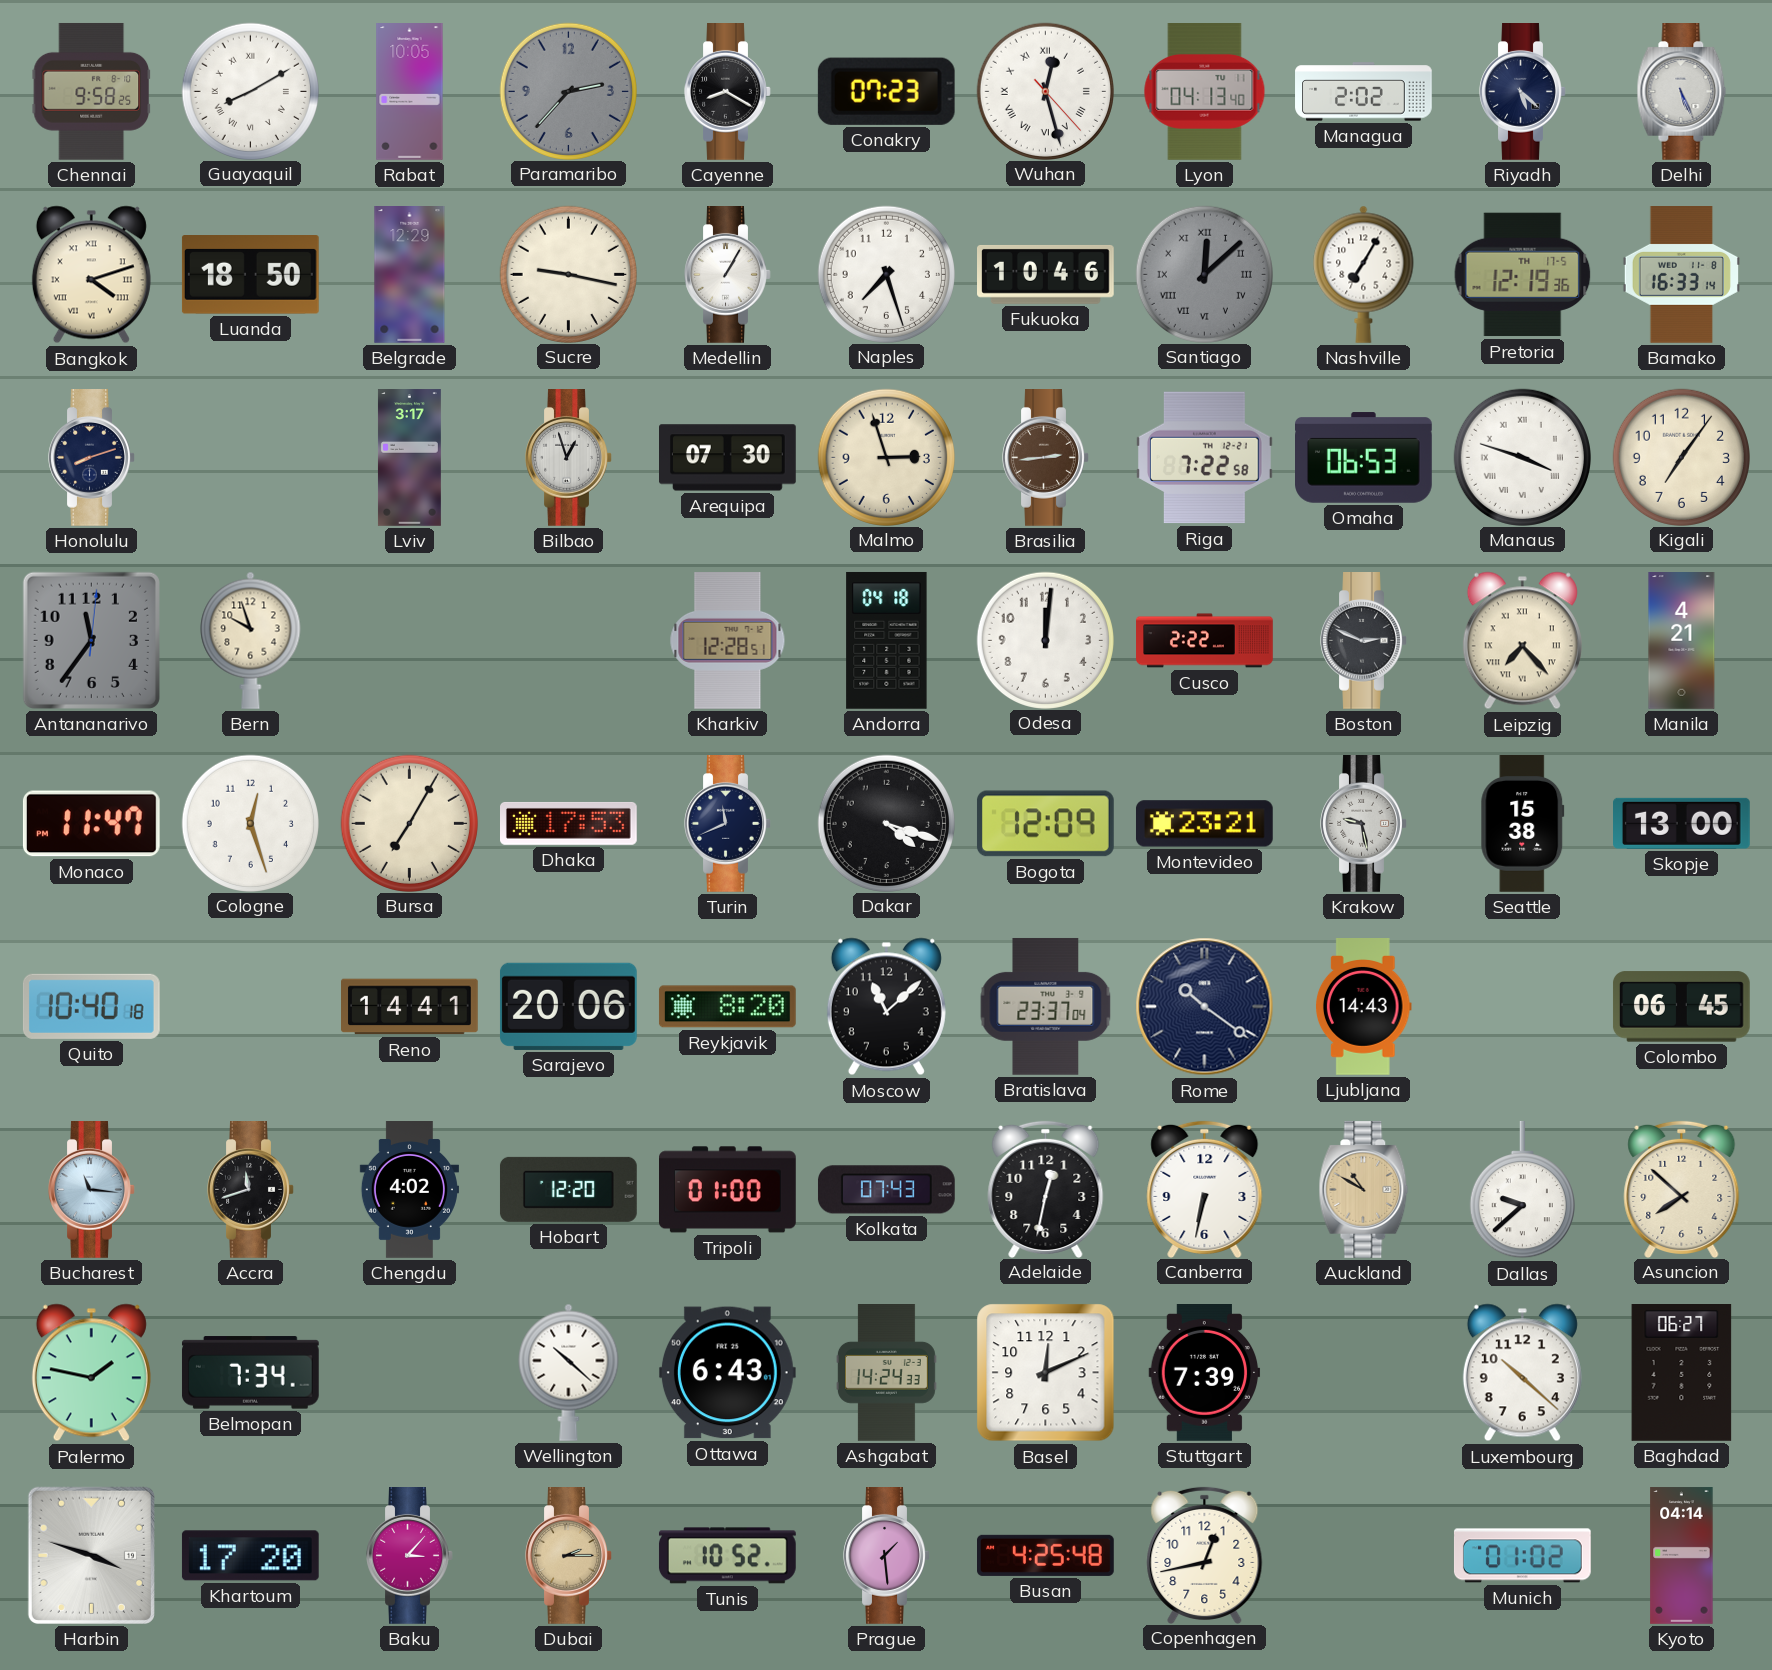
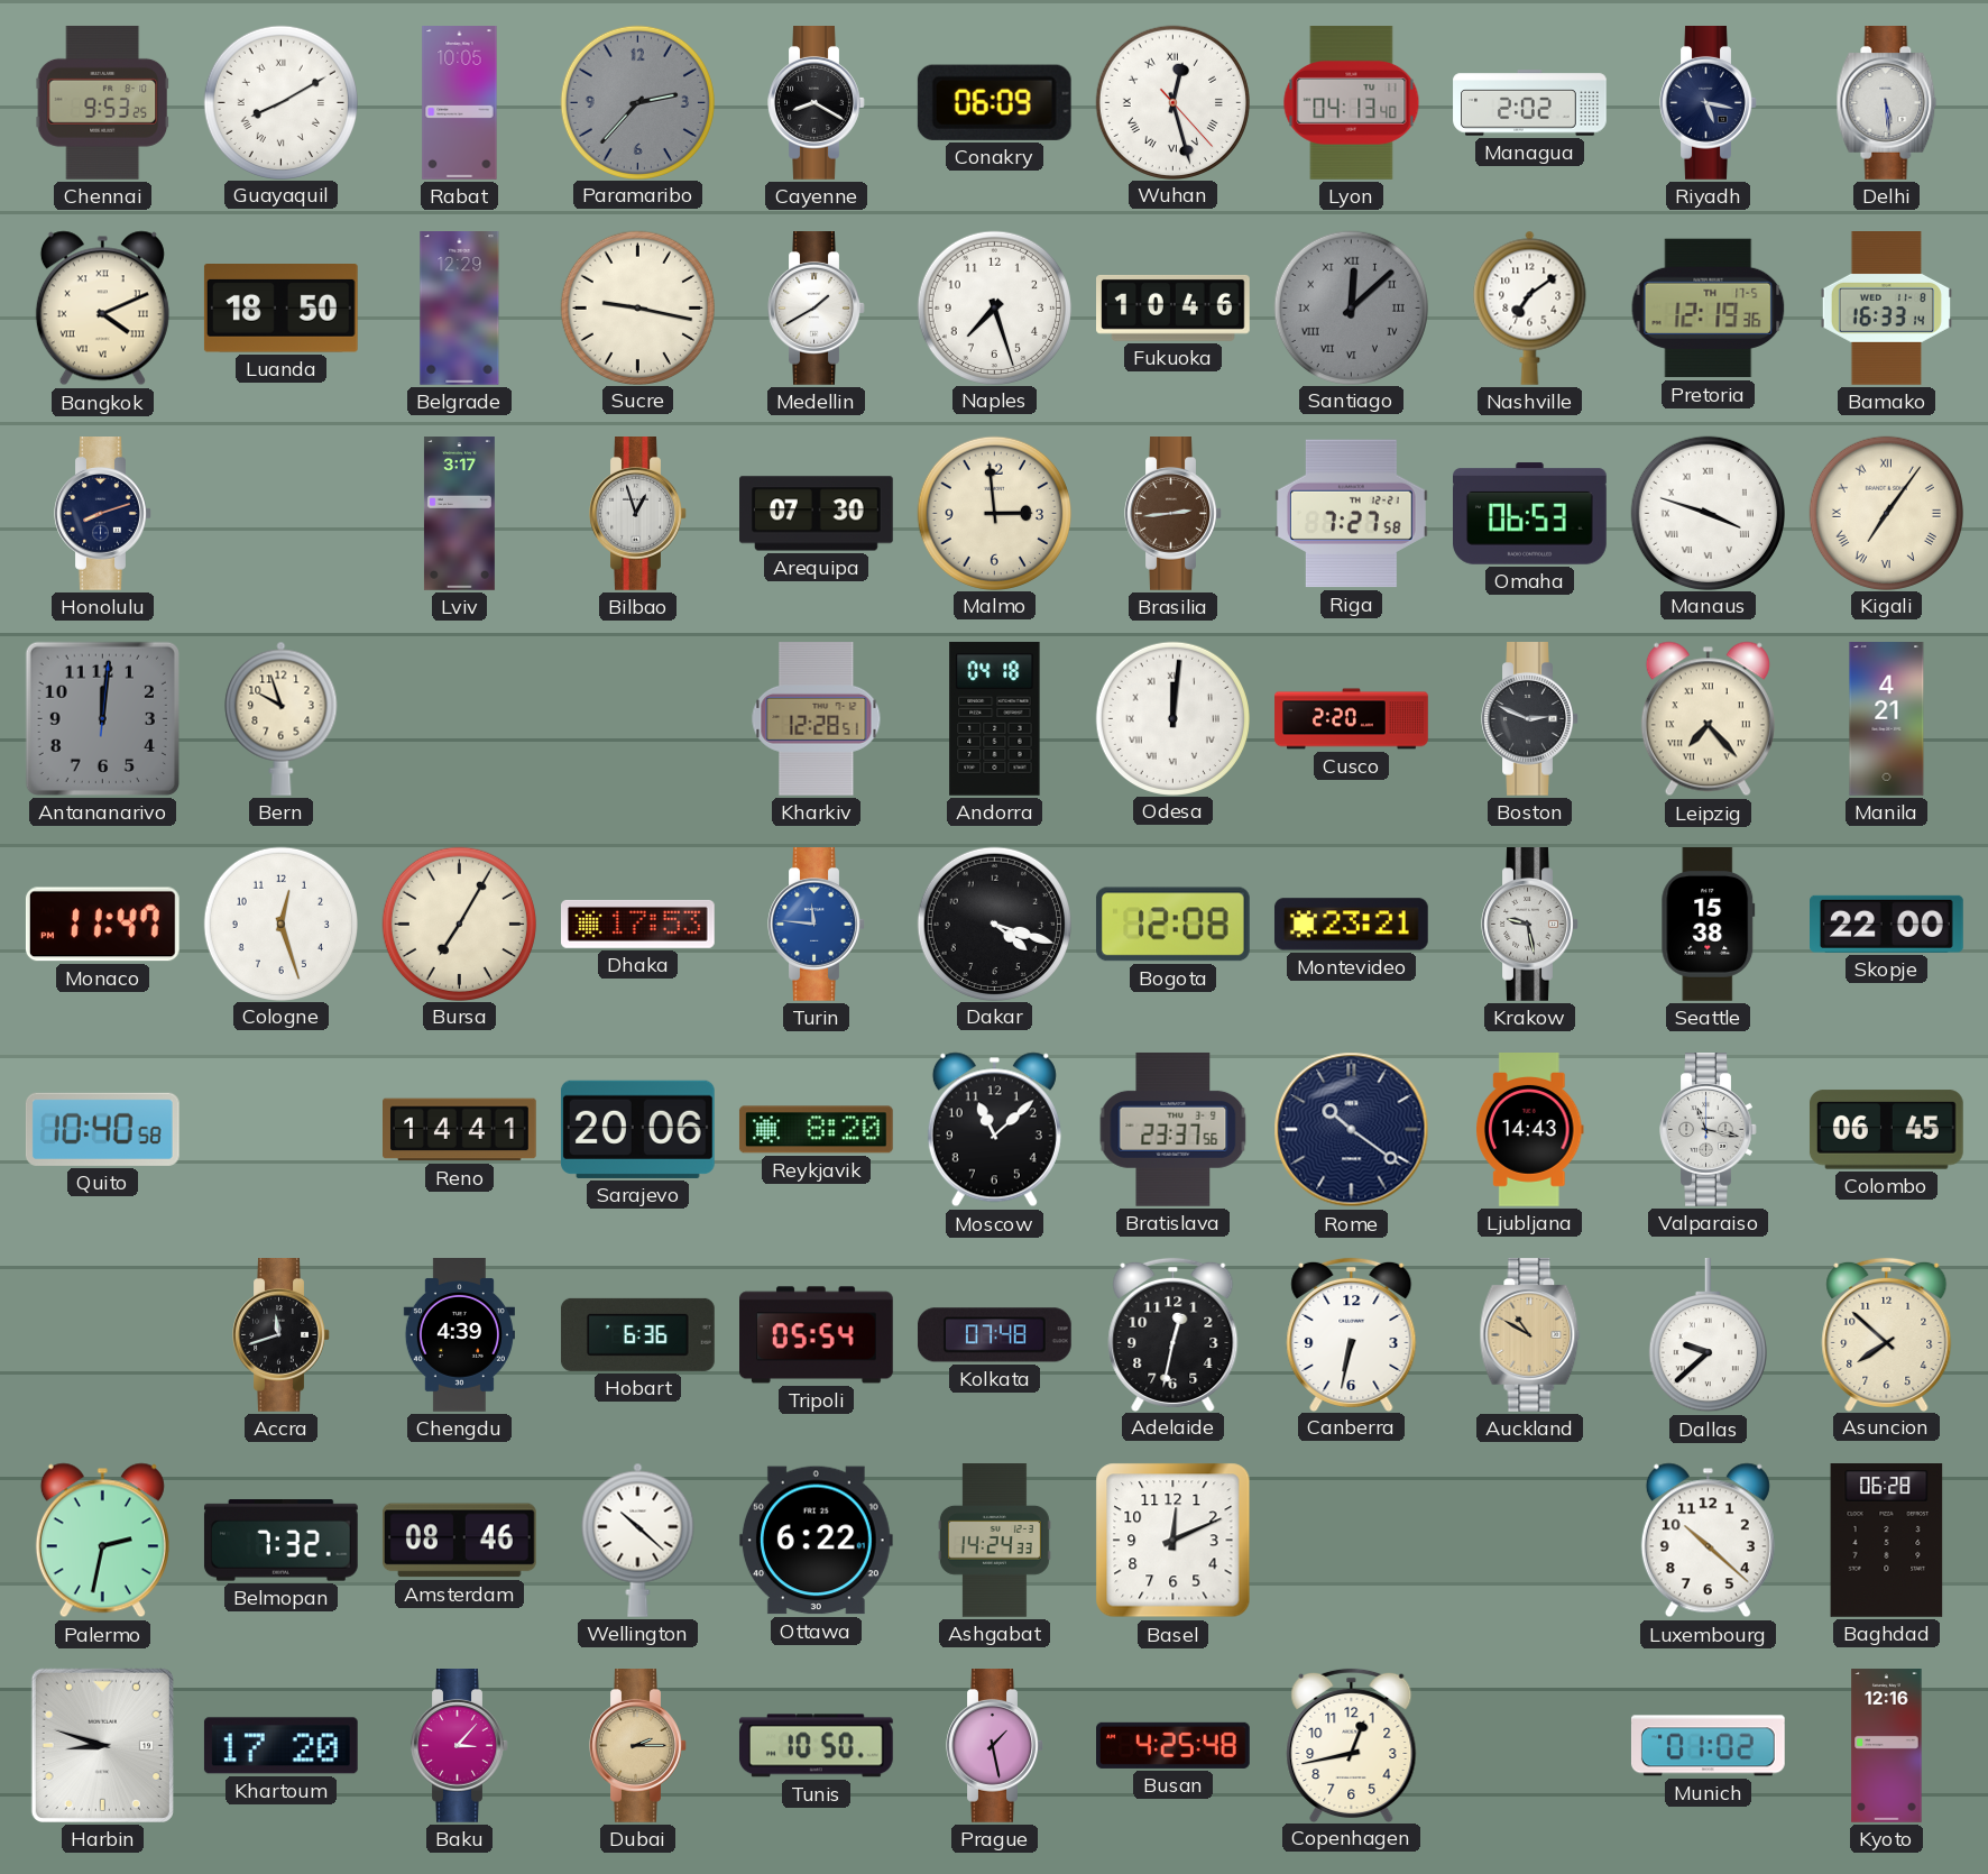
Chennai: 9:58 -> 9:53 (102, 102)
Conakry: 07:23 -> 06:09 (994, 102)
Riyadh: 5:22 -> 5:17 (1709, 103)
Delhi: 5:26 -> 5:29 (1887, 103)
Bangkok: 4:12 -> 4:11 (102, 309)
Medellin: 1:05 -> 1:40 (817, 309)
Nashville: 7:05 -> 7:09 (1530, 307)
Malmo: 2:57 -> 2:59 (994, 513)
Riga: 7:22 -> 7:27 (1351, 514)
Kigali numerals: Arabic -> Roman (1886, 513)
Antananarivo: 11:36 -> 12:01 (102, 718)
Odesa numerals: Arabic -> Roman (1172, 718)
Cusco: 2:22 -> 2:20 (1352, 719)
Turin: 11:41 -> 11:46 (817, 925)
Turin dial: navy -> blue (817, 925)
Bogota: 12:09 -> 12:08 (1172, 925)
Skopje: 13:00 -> 22:00 (1887, 924)
Quito: 10:40:18 -> 10:40:58 (102, 1129)
Bratislava: 23:37:04 -> 23:37:56 (1174, 1129)
Valparaiso: none -> 11:17 (1709, 1130)
Bucharest: 11:16 -> none (92, 1190)
Chengdu: 4:02 -> 4:39 (459, 1335)
Hobart: 12:20 -> 6:36 (637, 1334)
Tripoli: 01:00 -> 05:54 (817, 1335)
Kolkata: 07:43 -> 07:48 (994, 1335)
Palermo: 1:47 -> 2:32 (102, 1541)
Belmopan: 7:34 -> 7:32 (280, 1541)
Amsterdam: none -> 08:46 (459, 1541)
Ottawa: 6:43 -> 6:22 (816, 1541)
Stuttgart: 7:39 -> none (1205, 1373)
Baghdad: 06:27 -> 06:28 (1887, 1541)
Harbin: 3:48 -> 8:48 (102, 1745)
Tunis: 10:52 -> 10:50 (816, 1746)
Prague: 1:29 -> 1:28 (995, 1746)
Kyoto: 04:14 -> 12:16 (1887, 1746)
